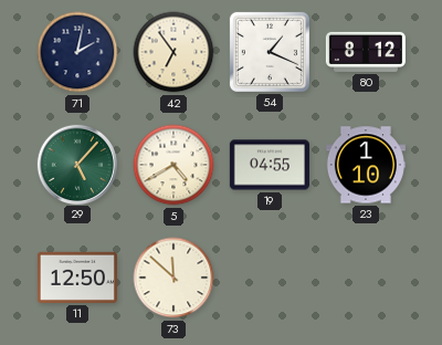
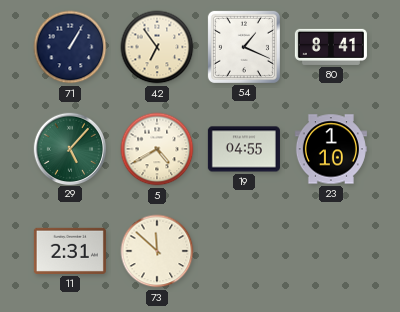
71: 2:02 -> 1:05 (70, 47)
80: 8:12 -> 8:41 (331, 47)
11: 12:50 -> 2:31 (70, 251)
